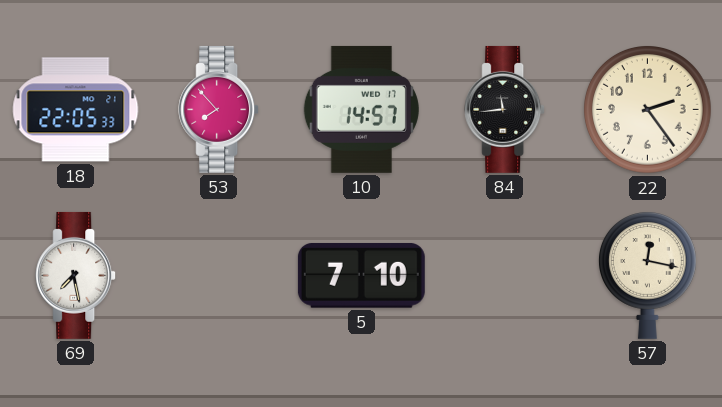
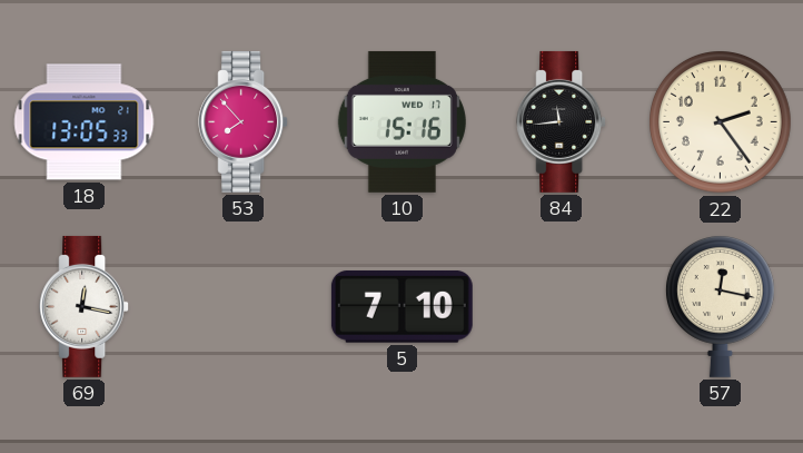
18: 22:05 -> 13:05 (85, 122)
10: 14:57 -> 15:16 (401, 121)
69: 7:28 -> 12:17 (85, 306)
